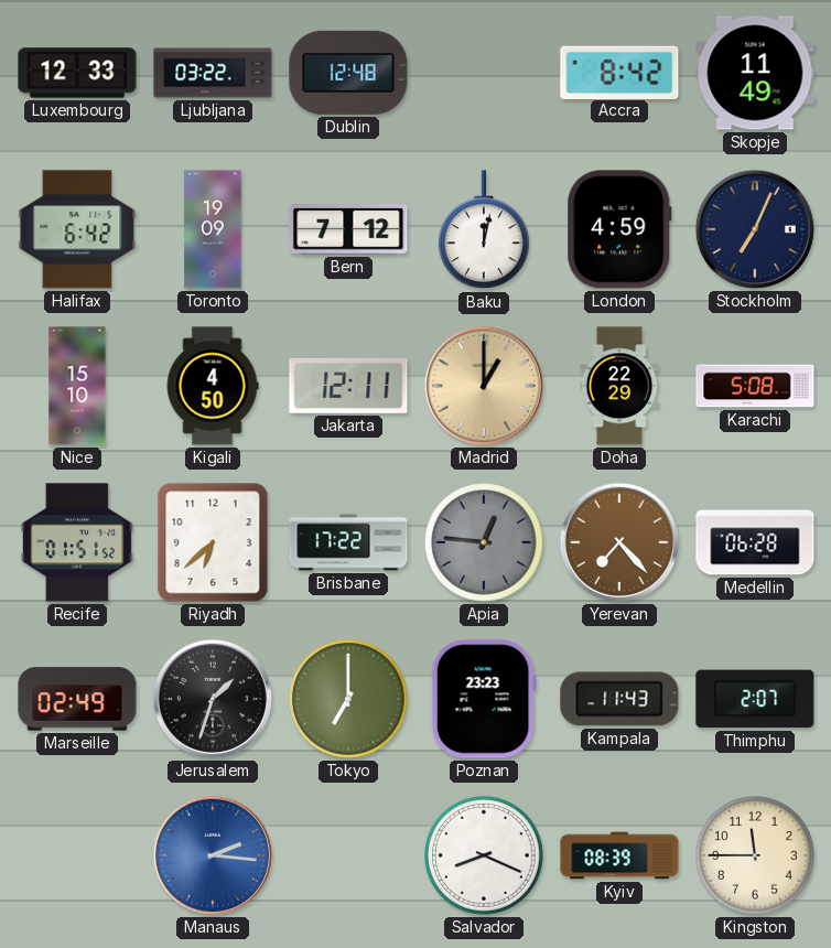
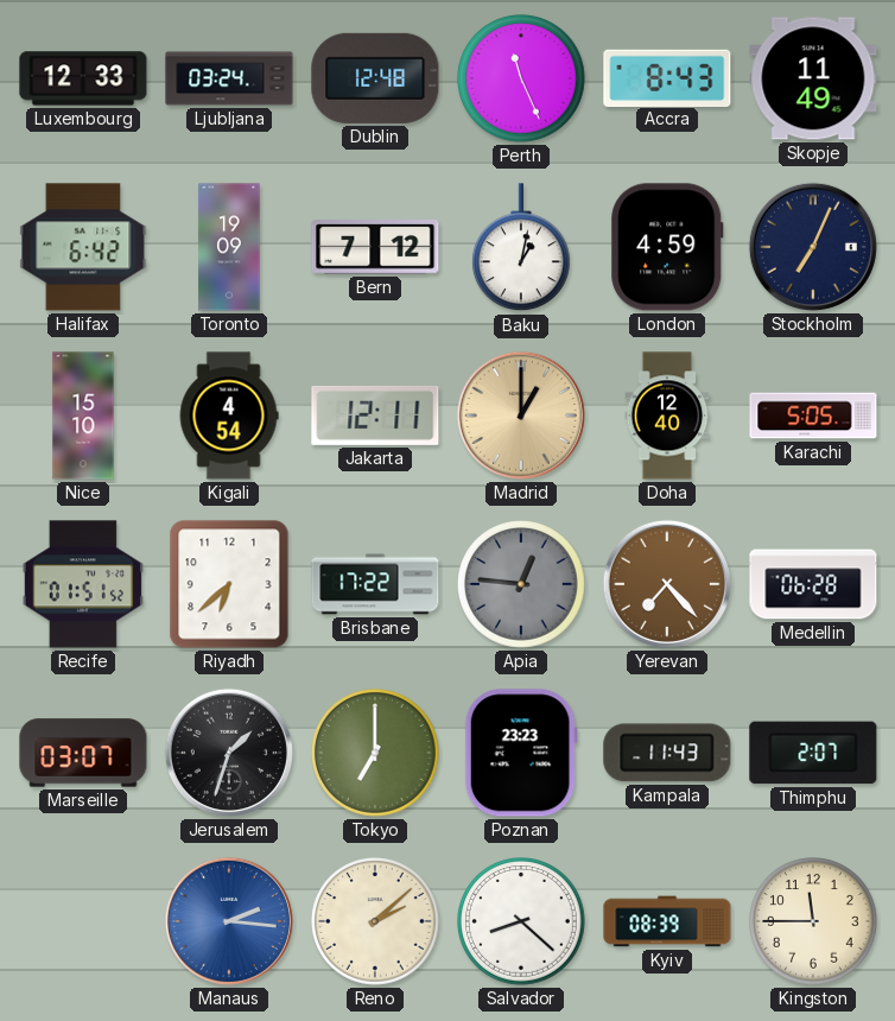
Ljubljana: 03:22 -> 03:24 (229, 78)
Perth: none -> 11:26 (522, 80)
Accra: 8:42 -> 8:43 (667, 77)
Baku: 12:02 -> 1:02 (522, 248)
Kigali: 4:50 -> 4:54 (229, 416)
Doha: 22:29 -> 12:40 (667, 416)
Karachi: 5:08 -> 5:05 (813, 416)
Marseille: 02:49 -> 03:07 (83, 753)
Reno: none -> 2:08 (376, 922)
Salvador: 8:19 -> 8:22 (522, 922)
